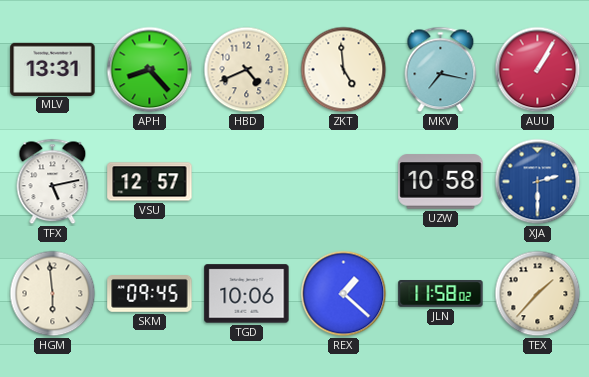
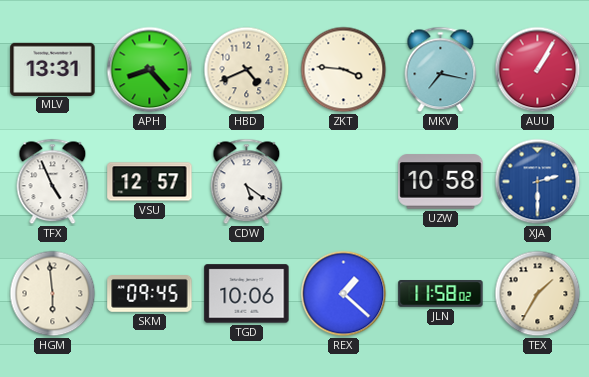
ZKT: 4:59 -> 3:46 (344, 70)
TFX: 5:13 -> 4:56 (53, 182)
CDW: none -> 5:21 (247, 182)
TEX: 1:37 -> 1:35 (538, 294)
